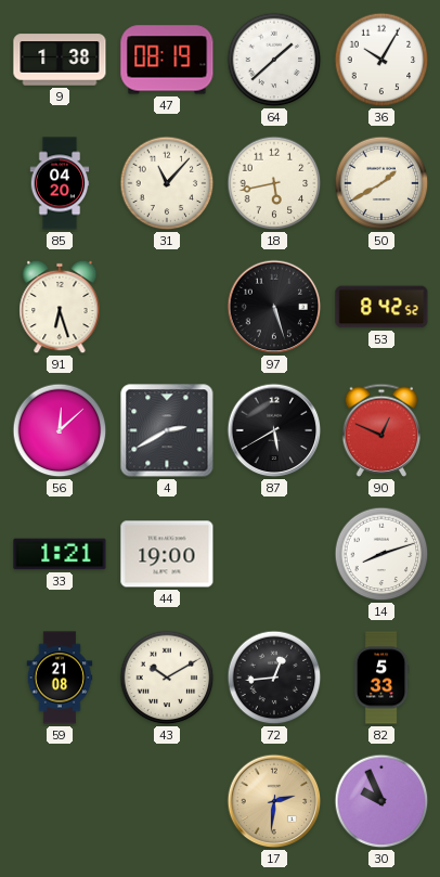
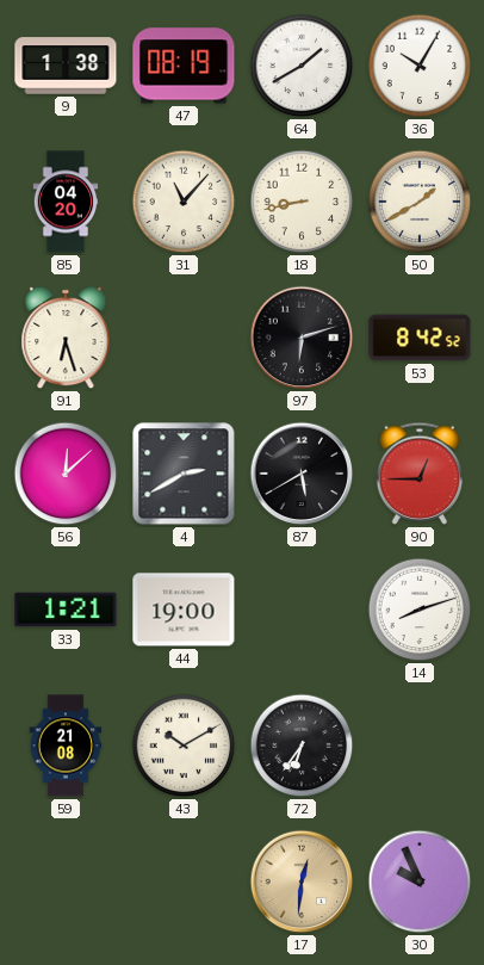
64: 1:38 -> 1:40 (302, 66)
18: 5:43 -> 8:43 (302, 202)
97: 5:27 -> 6:12 (302, 338)
90: 12:49 -> 12:45 (420, 474)
72: 12:44 -> 6:36 (302, 746)
82: 5:33 -> none (381, 678)
17: 2:31 -> 12:31 (302, 882)
